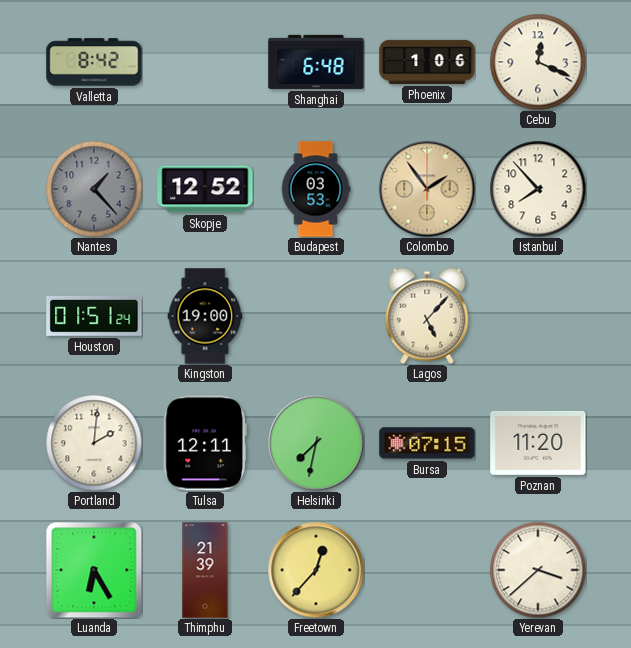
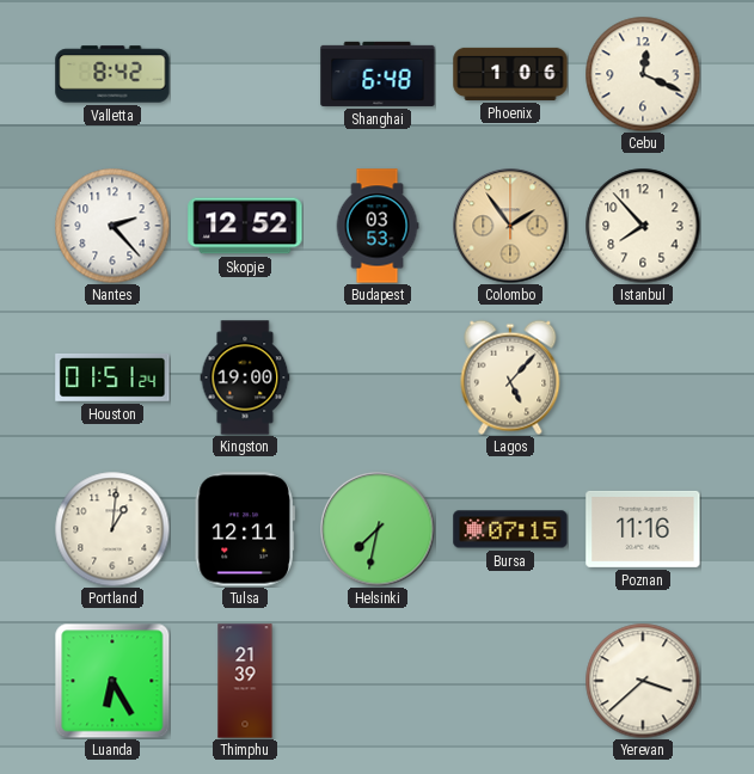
Nantes: 1:23 -> 2:23 (112, 226)
Nantes dial: grey -> white (112, 226)
Portland: 2:01 -> 1:01 (112, 529)
Poznan: 11:20 -> 11:16 (643, 529)
Freetown: 12:37 -> none (316, 570)
